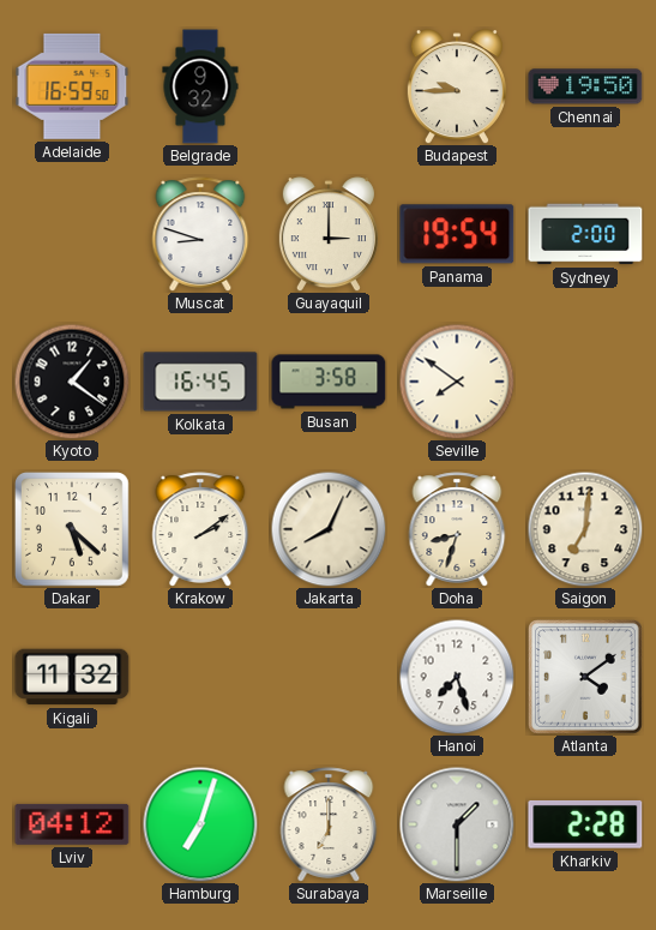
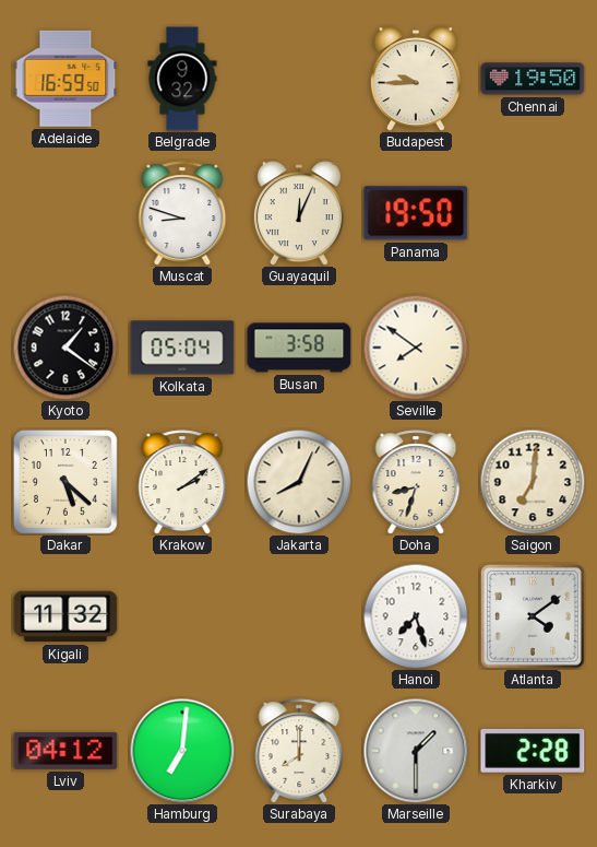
Guayaquil: 3:00 -> 12:04 (299, 213)
Panama: 19:54 -> 19:50 (416, 213)
Sydney: 2:00 -> none (585, 234)
Kolkata: 16:45 -> 05:04 (182, 348)
Hamburg: 7:03 -> 7:01 (182, 751)
Surabaya: 7:00 -> 8:00 (299, 751)
